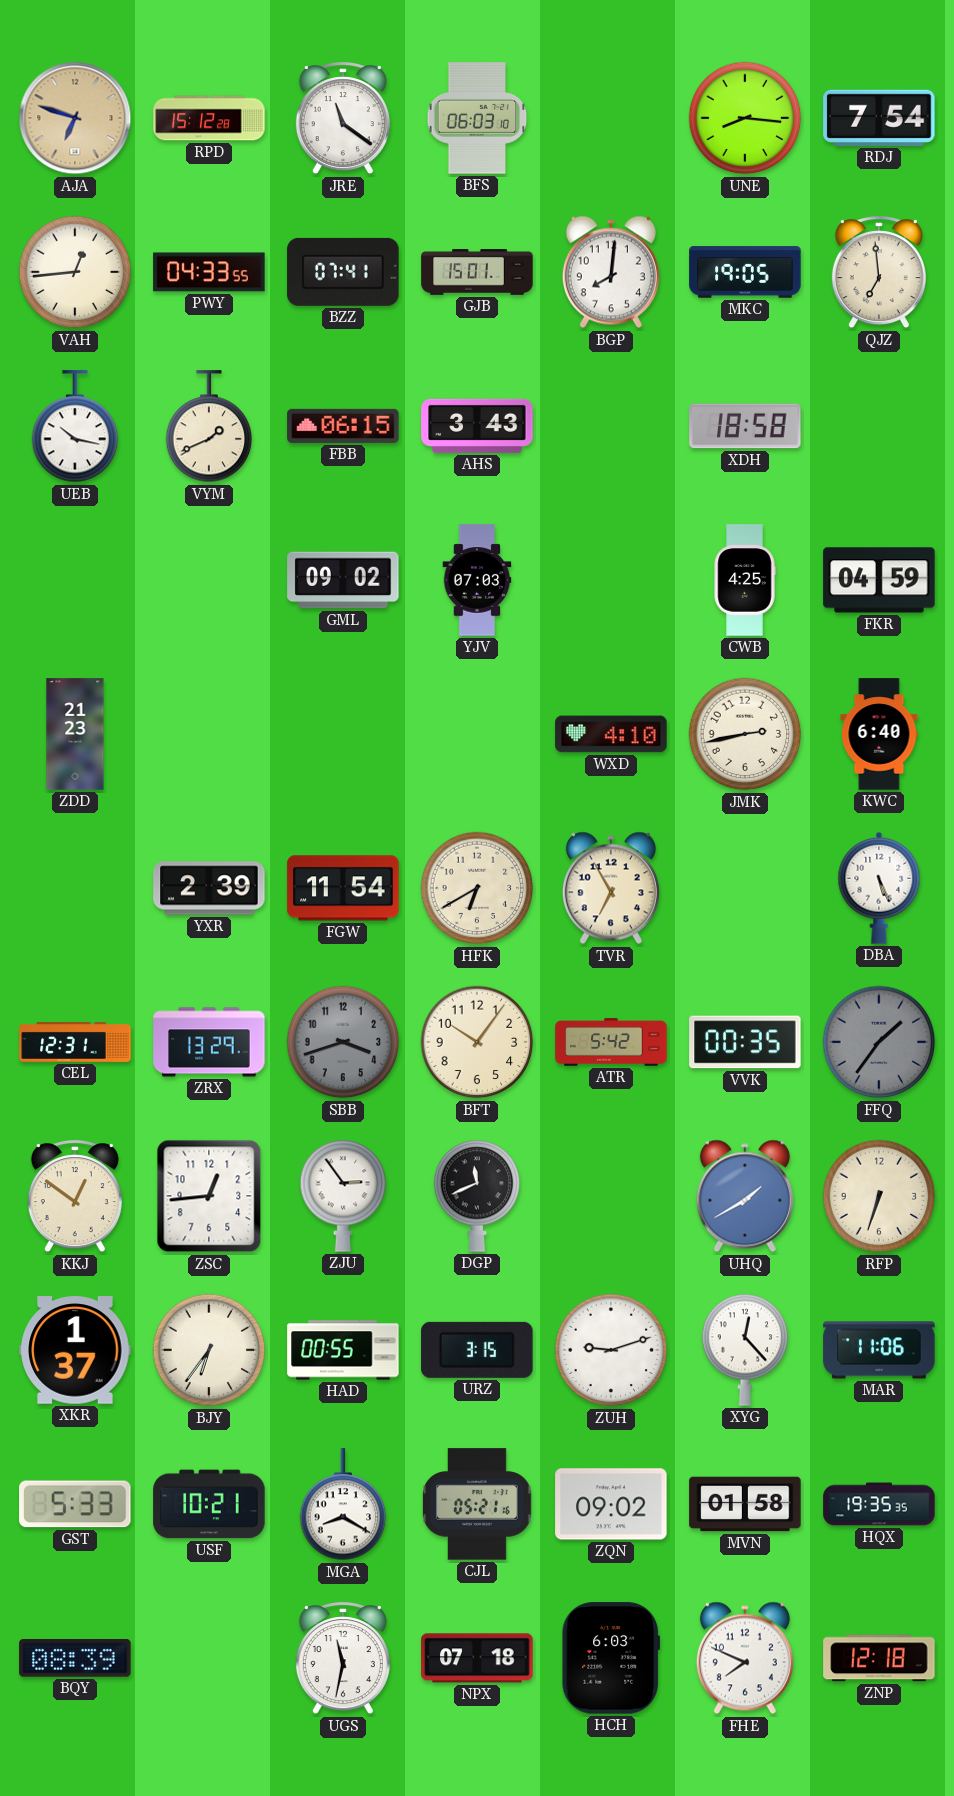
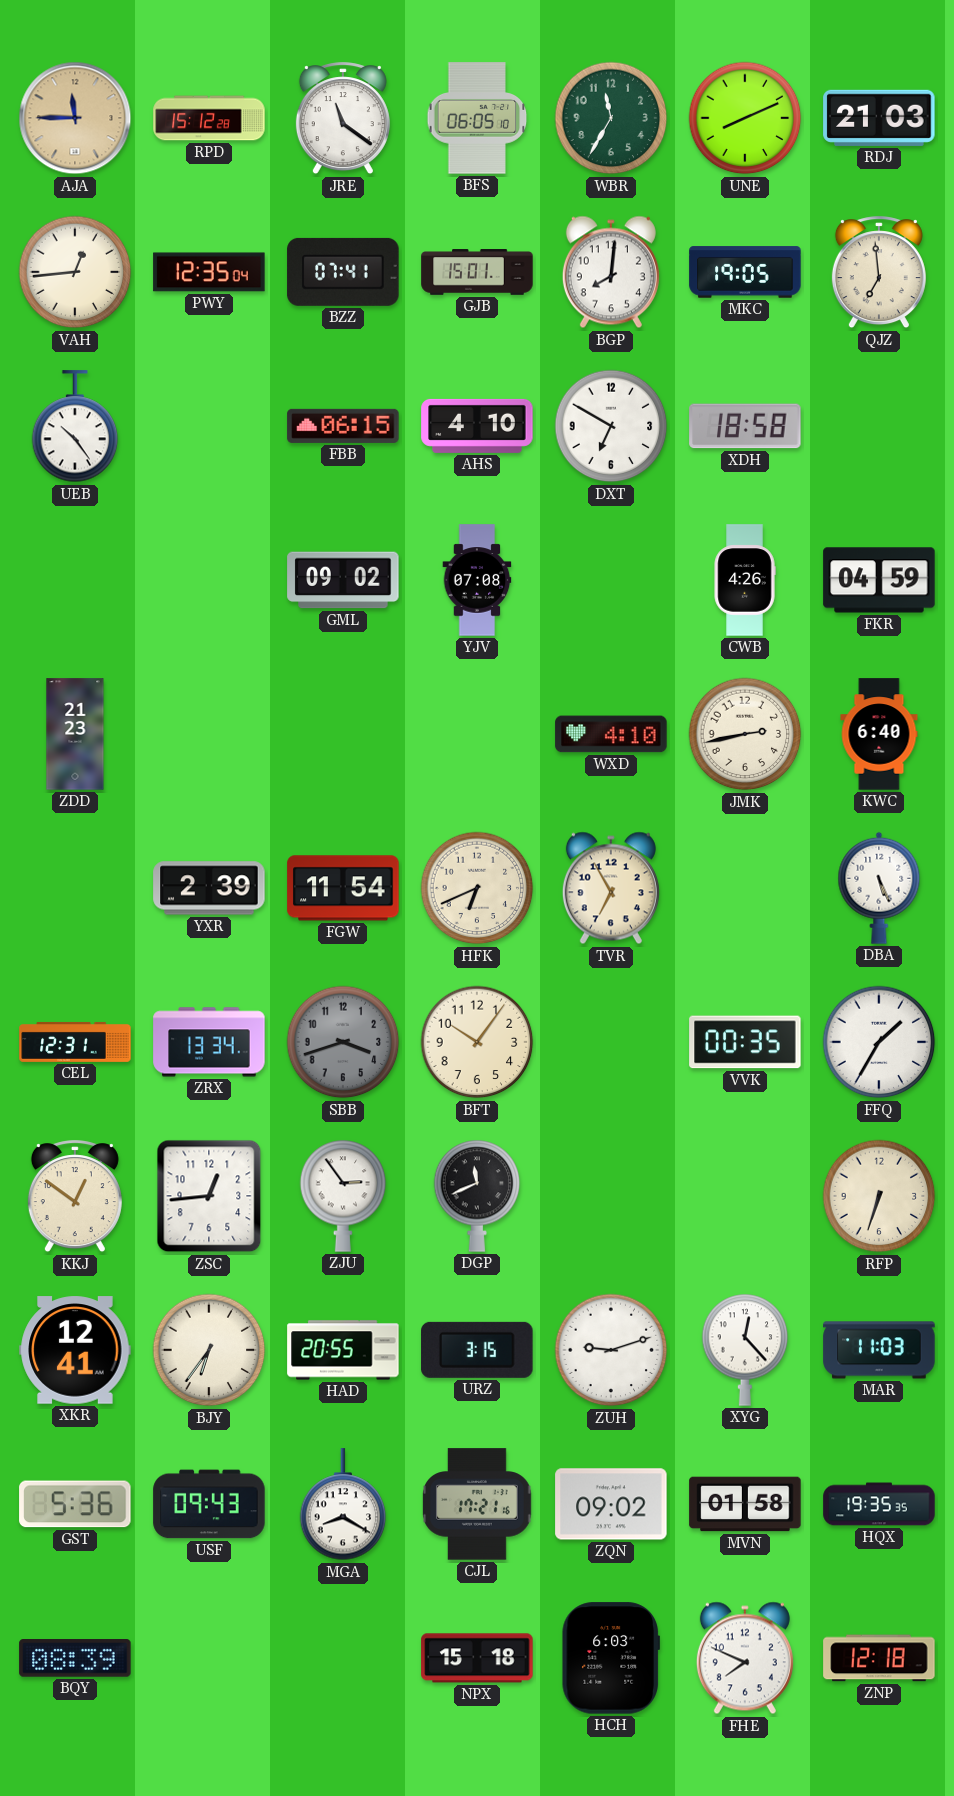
AJA: 6:48 -> 11:45 (75, 118)
BFS: 06:03 -> 06:05 (477, 118)
WBR: none -> 11:35 (611, 118)
UNE: 8:16 -> 8:11 (745, 118)
RDJ: 7:54 -> 21:03 (879, 118)
PWY: 04:33 -> 12:35 (209, 272)
UEB: 10:17 -> 10:24 (75, 427)
VYM: 1:41 -> none (209, 427)
AHS: 3:43 -> 4:10 (477, 426)
DXT: none -> 6:50 (611, 426)
YJV: 07:03 -> 07:08 (477, 580)
CWB: 4:25 -> 4:26 (745, 580)
HFK: 6:40 -> 6:41 (477, 888)
ZRX: 13:29 -> 13:34 (209, 1042)
ATR: 5:42 -> none (611, 1042)
FFQ: 1:36 -> 1:35 (879, 1042)
FFQ dial: grey -> white (879, 1042)
UHQ: 1:40 -> none (745, 1196)
XKR: 1:37 -> 12:41 (75, 1350)
HAD: 00:55 -> 20:55 (343, 1350)
MAR: 11:06 -> 11:03 (879, 1350)
GST: 5:33 -> 5:36 (75, 1504)
USF: 10:21 -> 09:43 (209, 1504)
CJL: 05:21 -> 17:21 (478, 1504)
UGS: 11:32 -> none (343, 1659)
NPX: 07:18 -> 15:18 (477, 1658)
